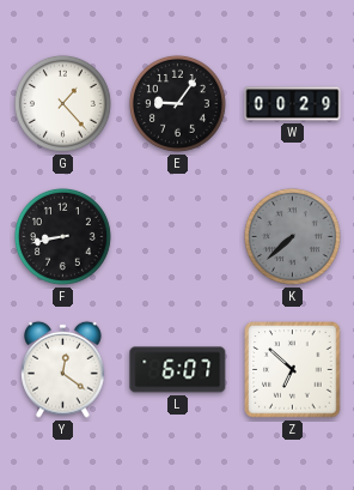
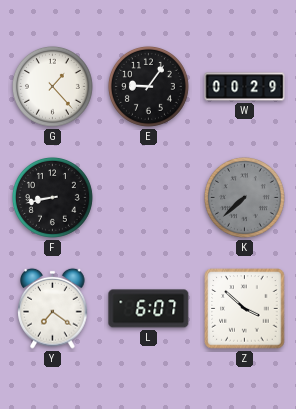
Y: 12:21 -> 7:21 (53, 308)
Z: 6:52 -> 3:52 (245, 309)
